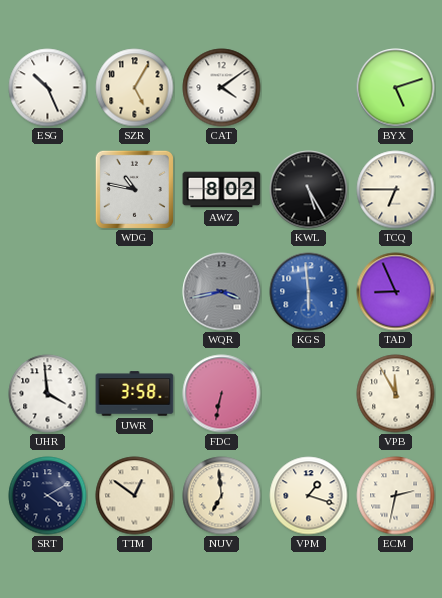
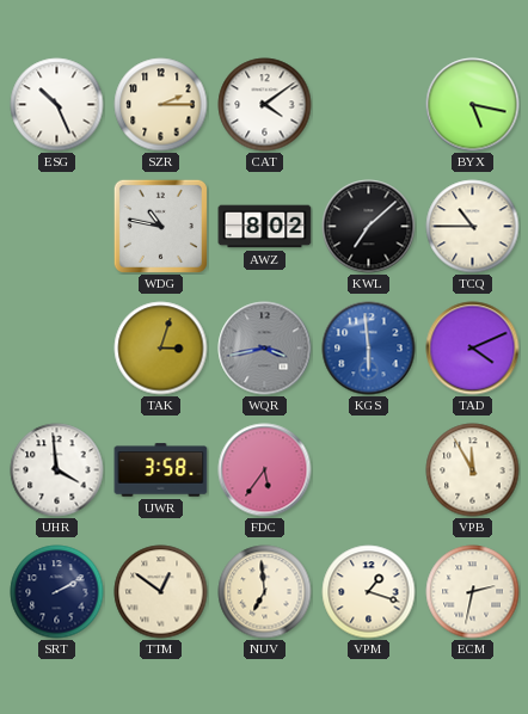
SZR: 5:05 -> 2:15 (161, 105)
BYX: 5:12 -> 5:17 (473, 105)
KWL: 5:25 -> 7:08 (369, 227)
TCQ: 6:45 -> 10:45 (473, 227)
TAK: none -> 3:03 (161, 349)
TAD: 8:56 -> 4:11 (473, 349)
FDC: 6:32 -> 5:36 (265, 470)
SRT: 4:10 -> 2:10 (57, 592)
